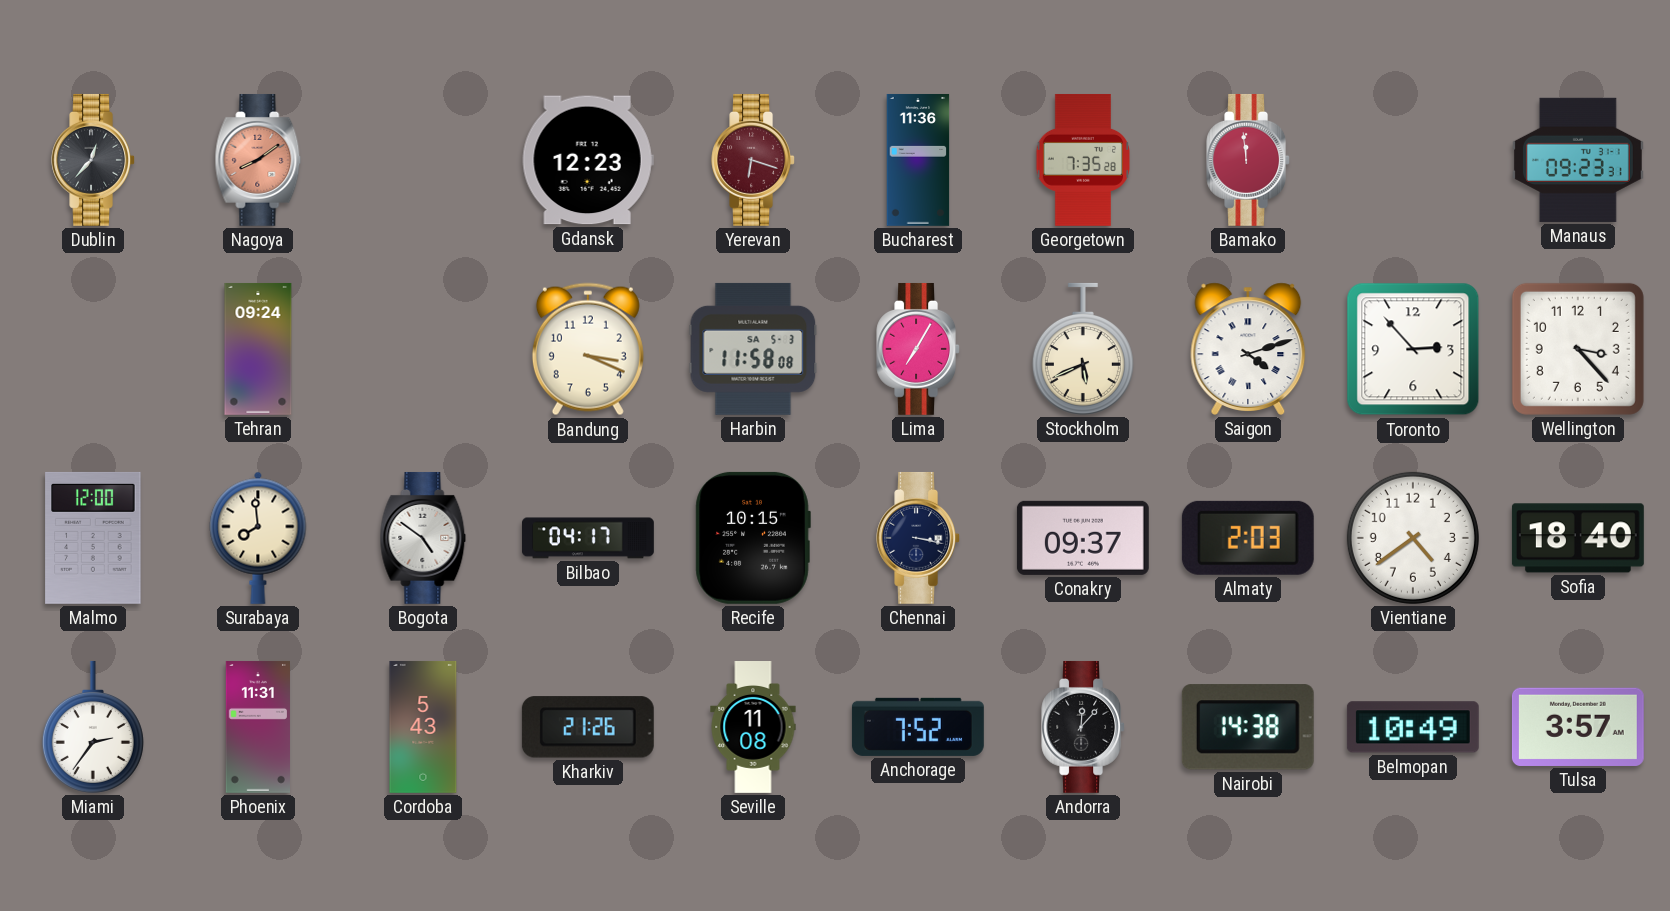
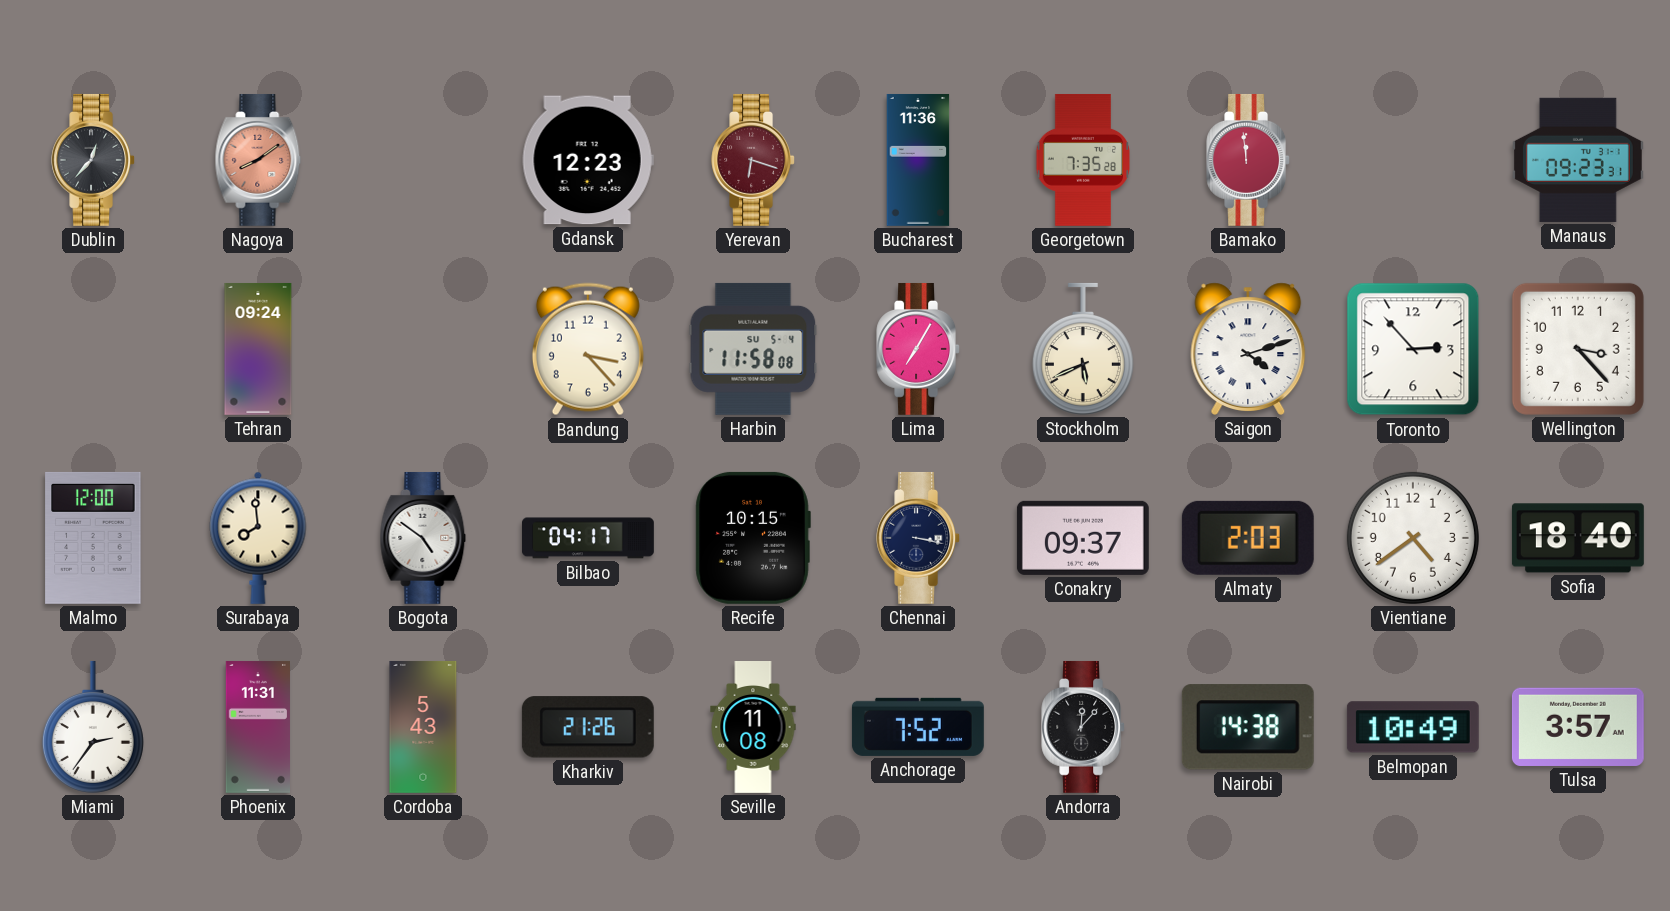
Bandung: 3:19 -> 3:23 (588, 349)
Harbin date: SA 5-3 -> SU 5-4 (753, 349)
